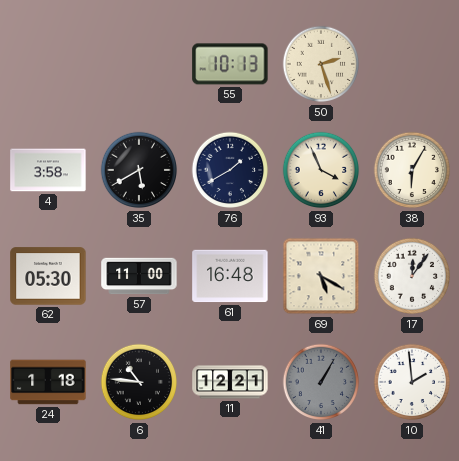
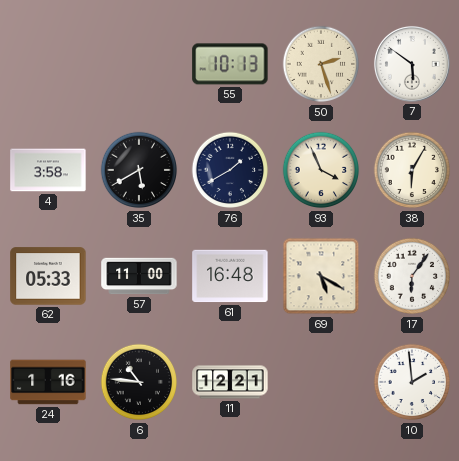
7: none -> 5:51 (412, 64)
62: 05:30 -> 05:33 (48, 276)
17: 12:06 -> 6:06 (412, 276)
24: 1:18 -> 1:16 (48, 382)
41: 1:05 -> none (321, 382)
